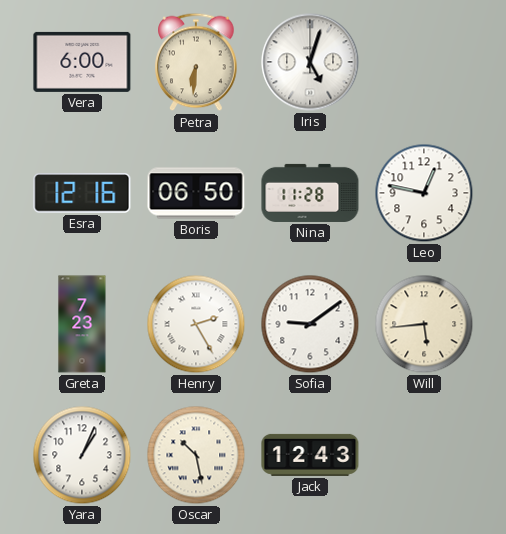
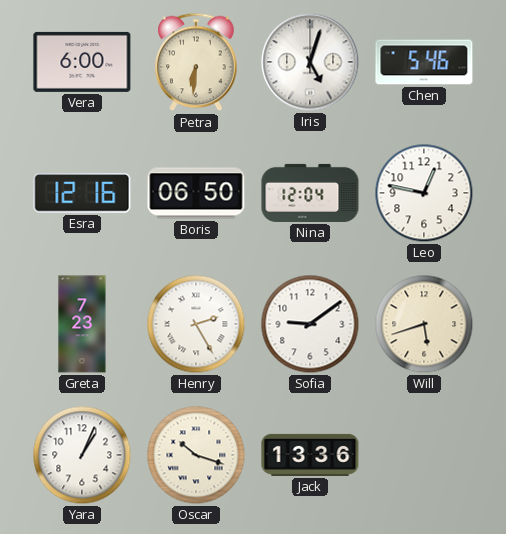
Chen: none -> 5:46 (424, 62)
Nina: 11:28 -> 12:04 (310, 193)
Will: 5:44 -> 5:42 (424, 324)
Oscar: 10:28 -> 10:18 (196, 455)
Jack: 12:43 -> 13:36 (310, 455)
